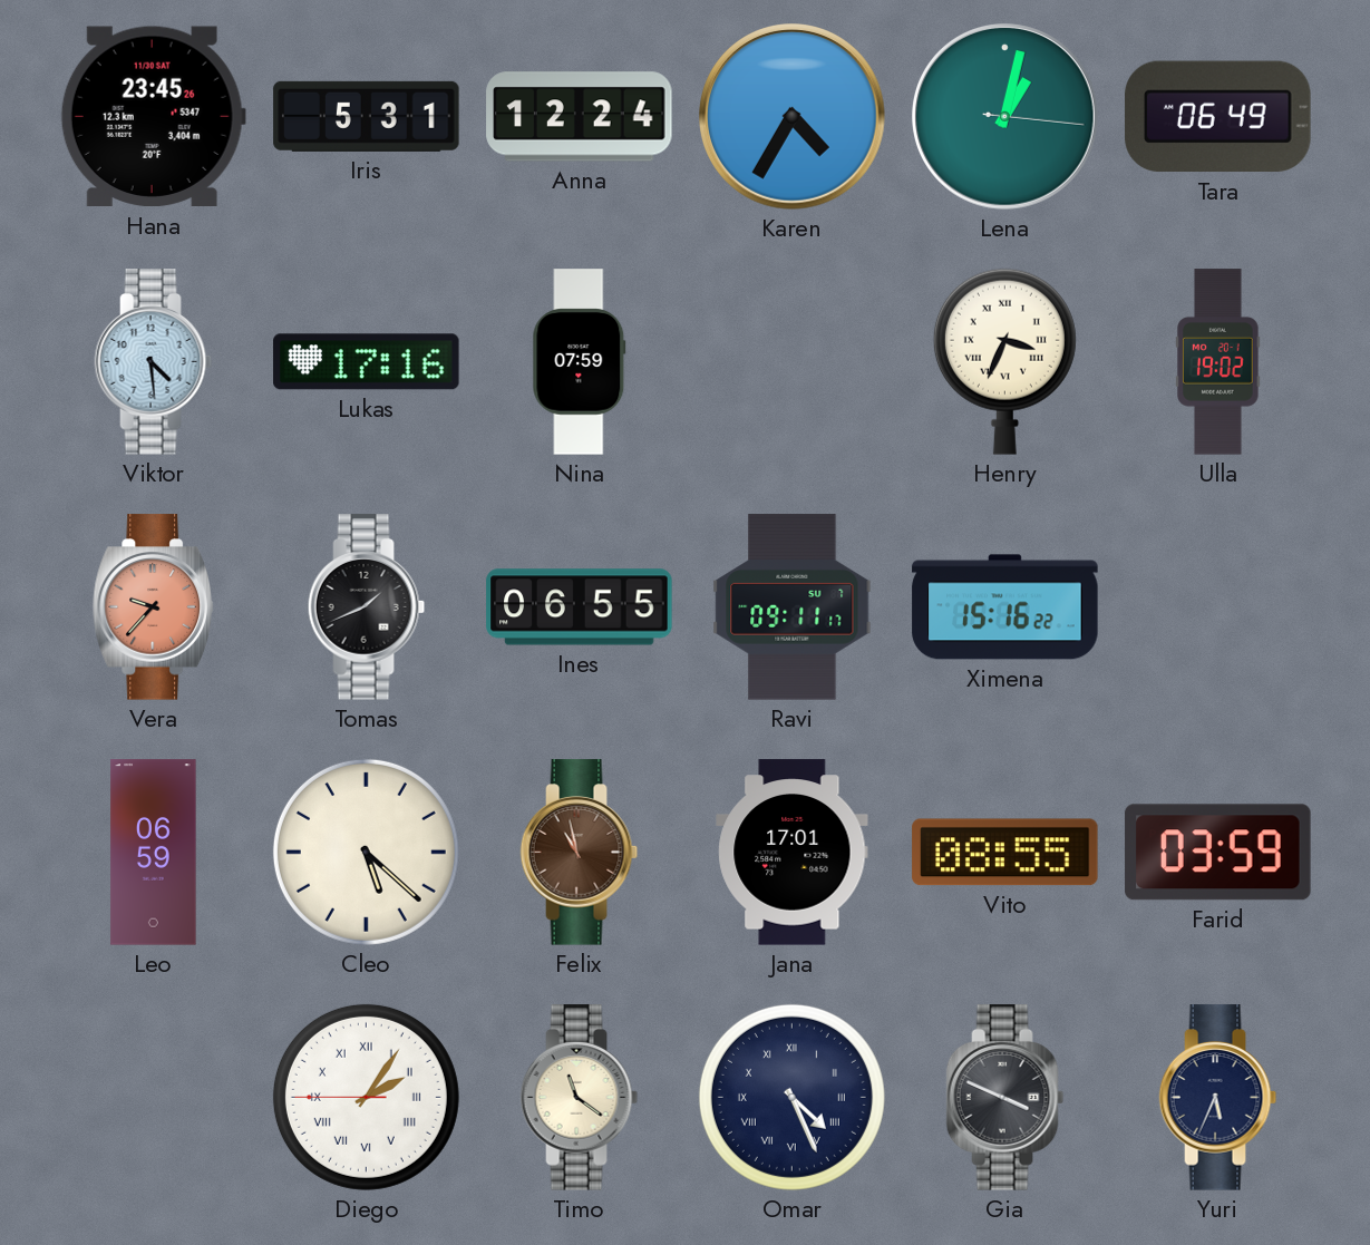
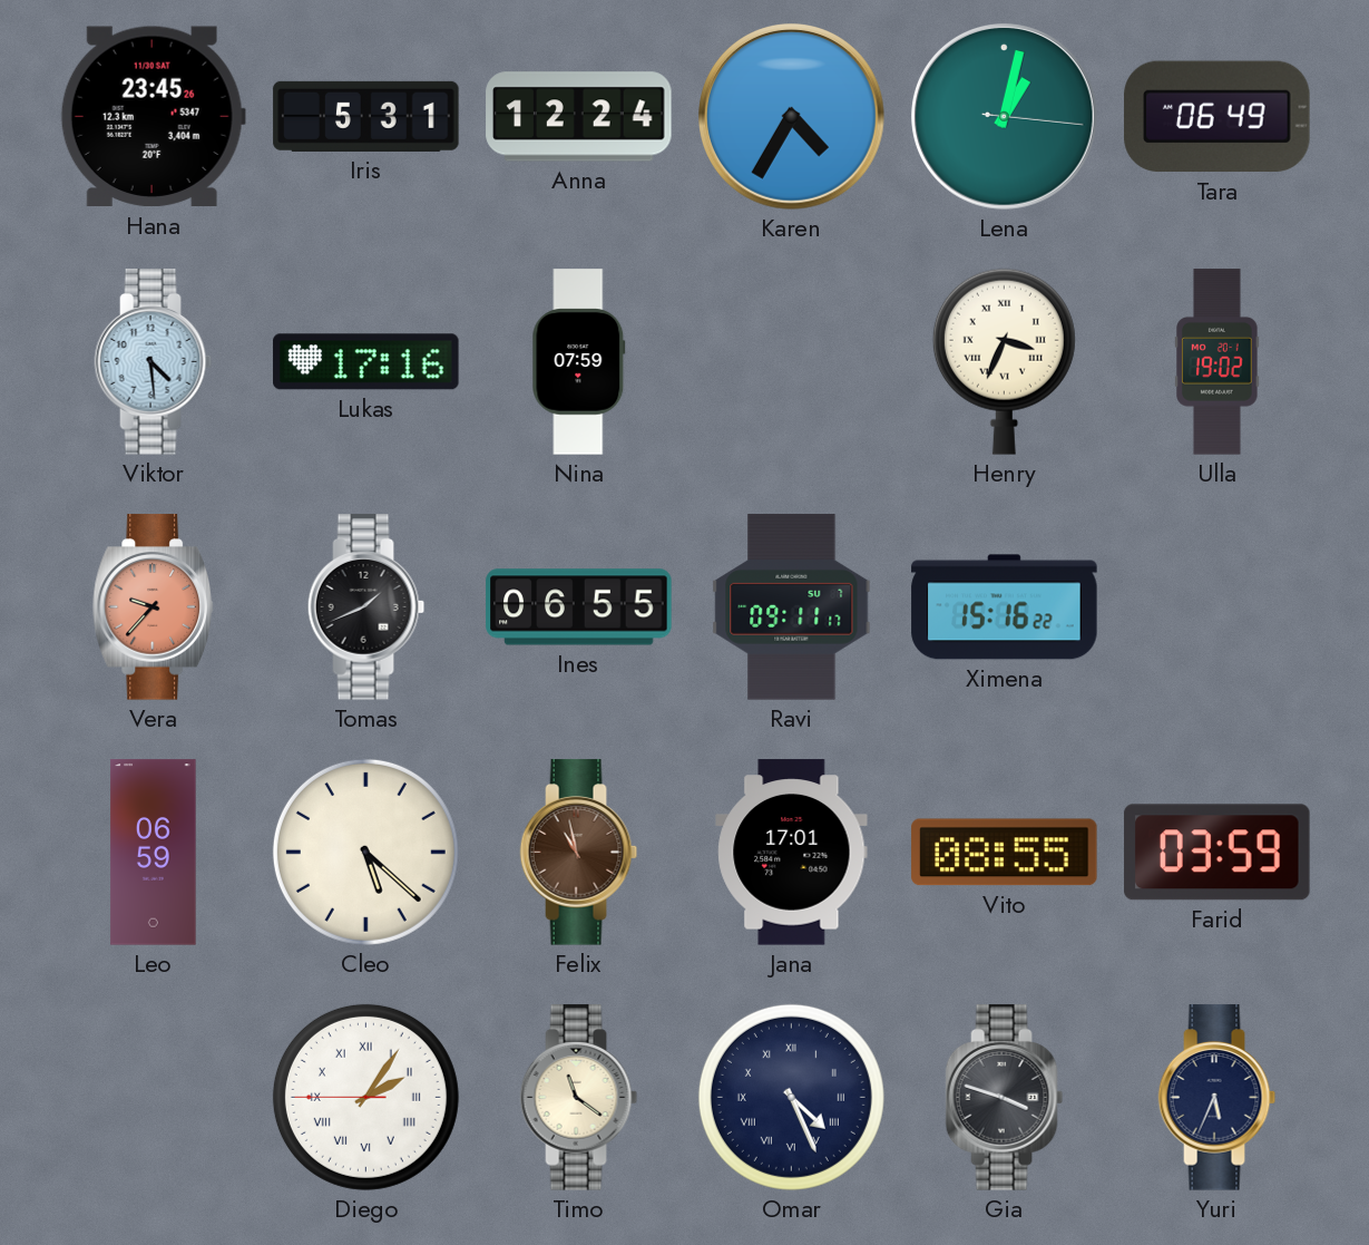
Gia: 3:49 -> 3:48 (1005, 1098)
